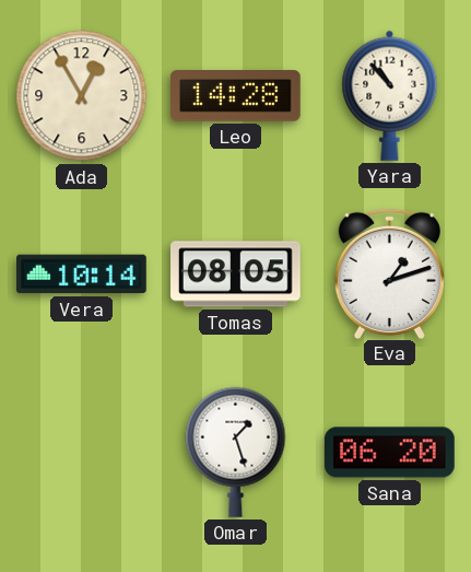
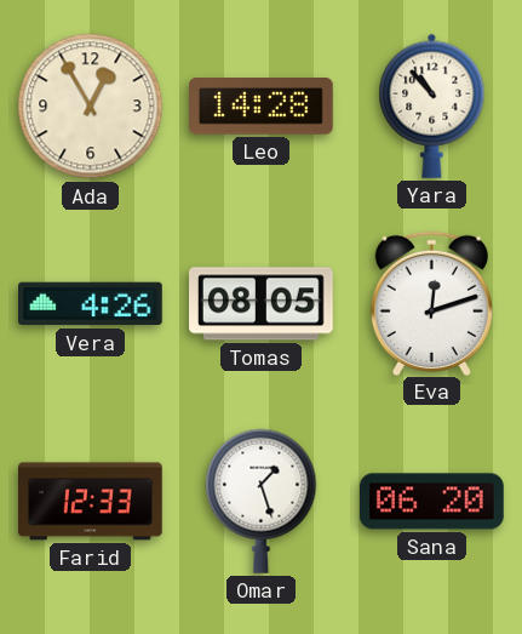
Vera: 10:14 -> 4:26 (91, 304)
Eva: 1:12 -> 12:12 (431, 303)
Farid: none -> 12:33 (91, 502)
